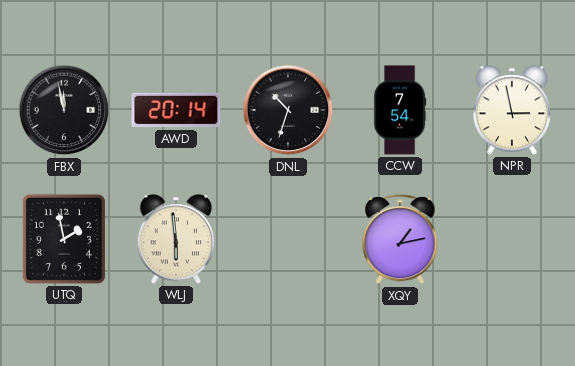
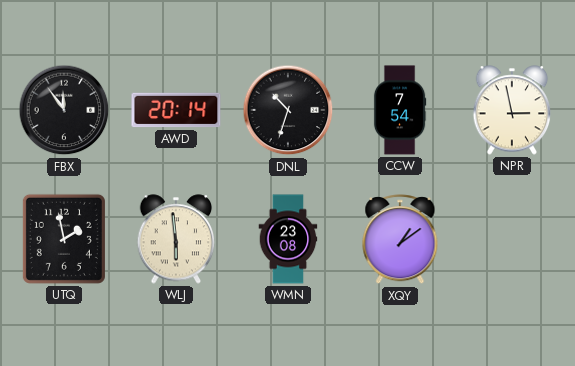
FBX: 11:58 -> 11:54 (64, 110)
WMN: none -> 23:08 (288, 239)
XQY: 1:13 -> 1:09 (400, 240)
